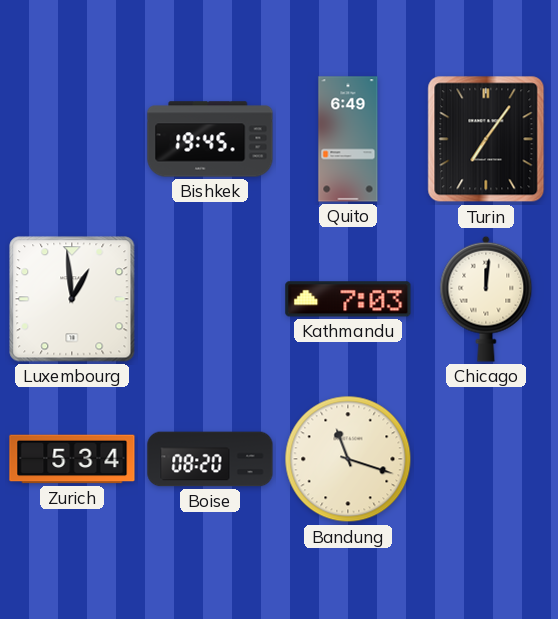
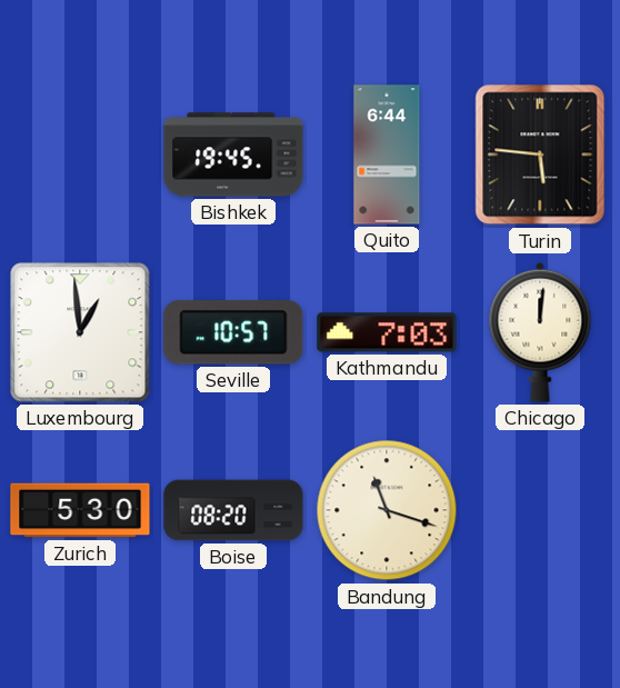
Quito: 6:49 -> 6:44 (387, 154)
Turin: 7:06 -> 5:46 (540, 154)
Seville: none -> 10:57 (233, 332)
Zurich: 5:34 -> 5:30 (80, 510)
